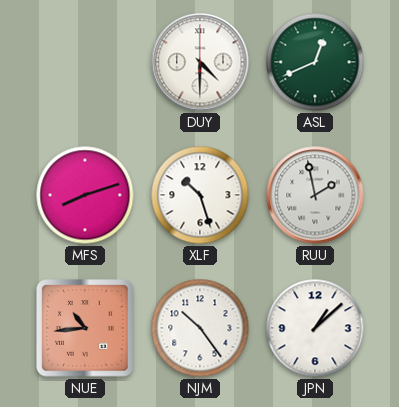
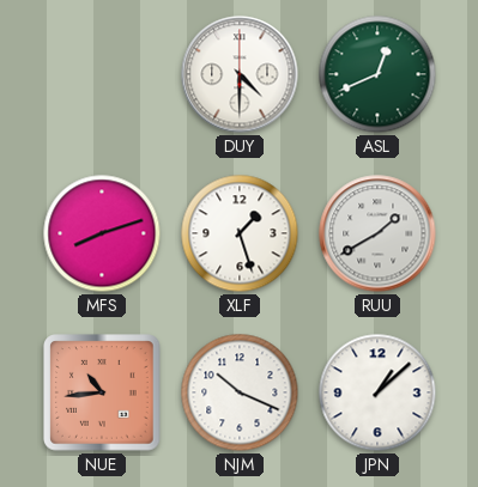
XLF: 10:27 -> 1:27 (240, 233)
RUU: 1:58 -> 1:40 (377, 233)
NJM: 10:24 -> 10:19 (240, 392)
